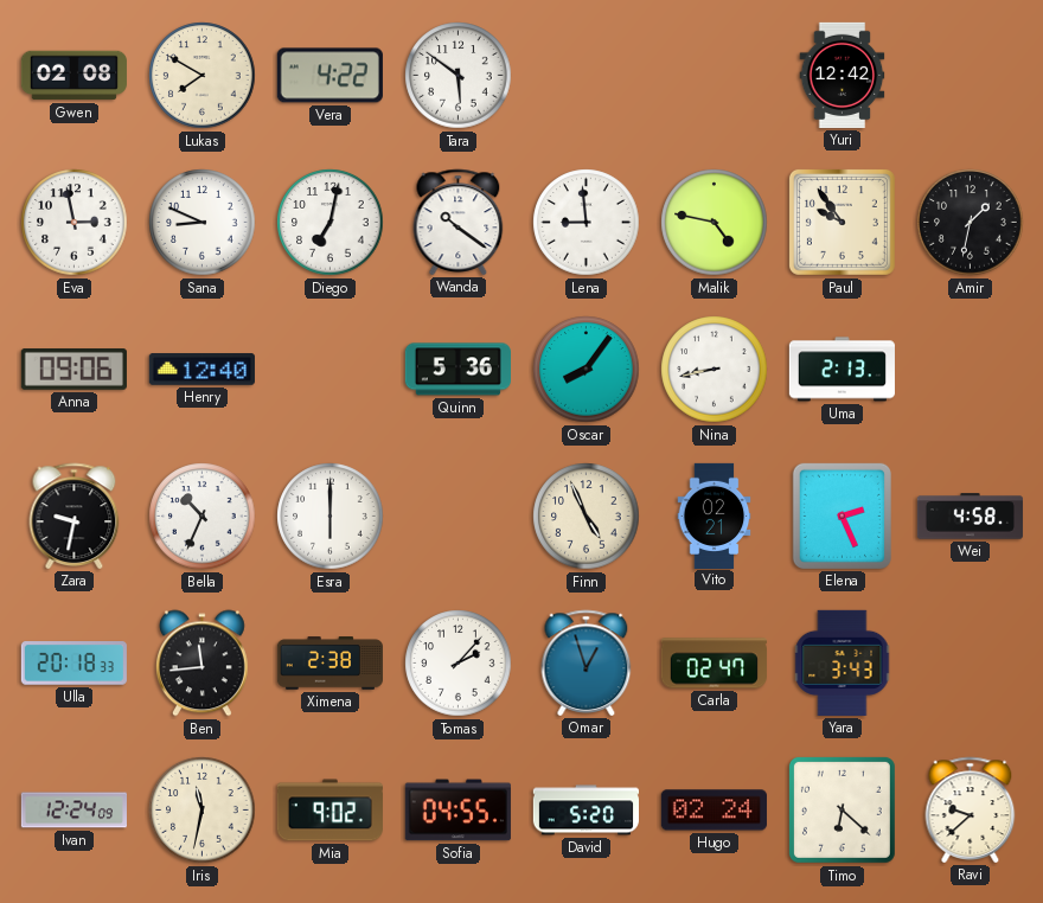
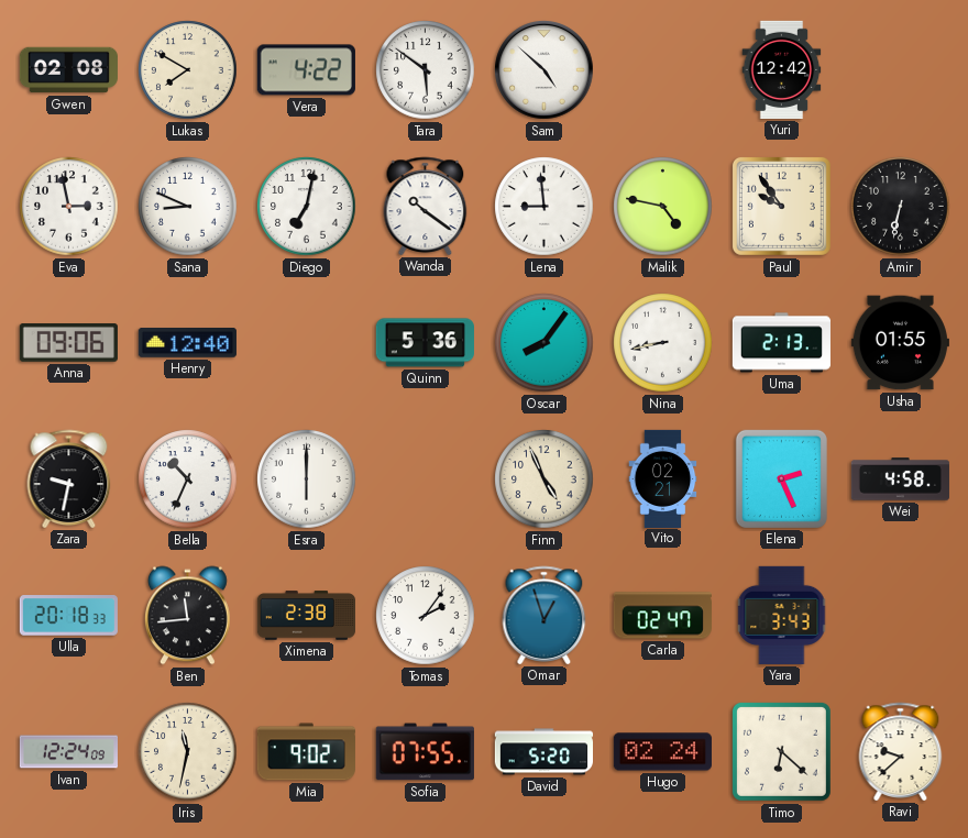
Sam: none -> 4:52 (544, 70)
Amir: 1:32 -> 6:32 (901, 207)
Usha: none -> 01:55 (900, 343)
Tomas: 2:07 -> 2:06 (426, 616)
Sofia: 04:55 -> 07:55 (425, 752)
